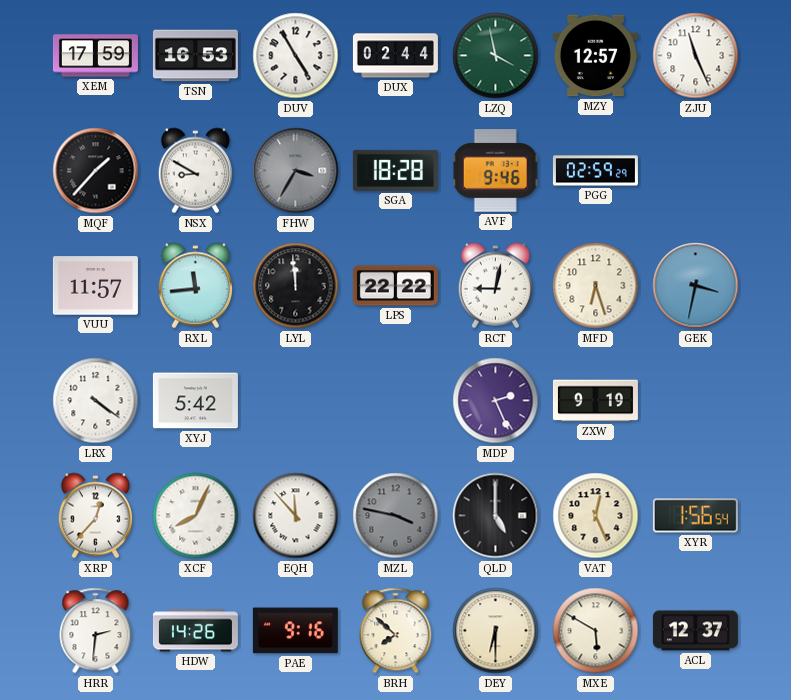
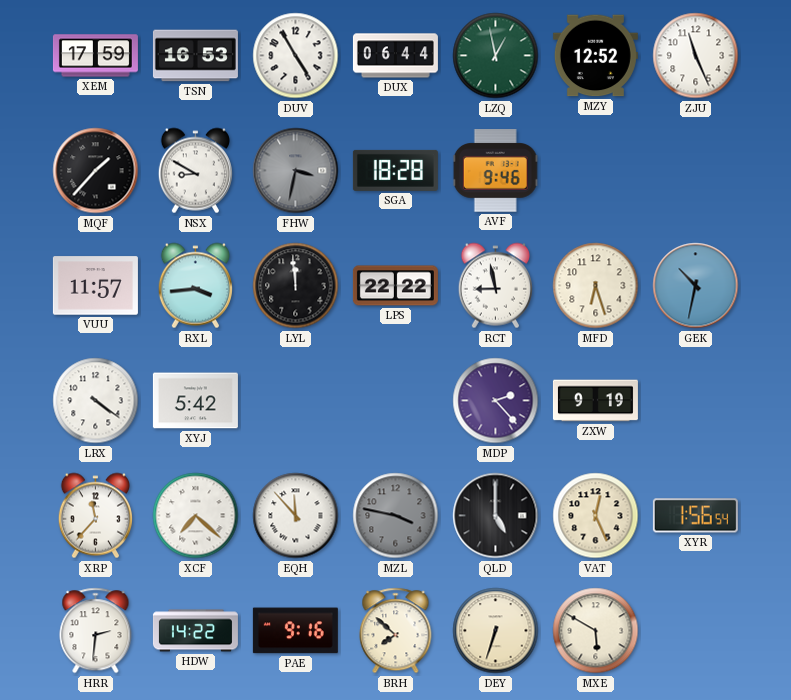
DUX: 02:44 -> 06:44 (395, 56)
LZQ: 3:58 -> 12:58 (496, 56)
MZY: 12:57 -> 12:52 (595, 56)
FHW: 3:35 -> 3:32 (296, 171)
PGG: 02:59 -> none (595, 171)
RXL: 11:44 -> 3:44 (195, 286)
RCT: 9:02 -> 8:58 (495, 286)
GEK: 3:32 -> 10:32 (696, 286)
MDP: 2:26 -> 2:23 (496, 401)
XRP: 12:37 -> 11:37 (95, 516)
XCF: 8:04 -> 7:22 (196, 516)
HDW: 14:26 -> 14:22 (195, 631)
DEY: 6:30 -> 6:33 (496, 631)
ACL: 12:37 -> none (695, 631)
